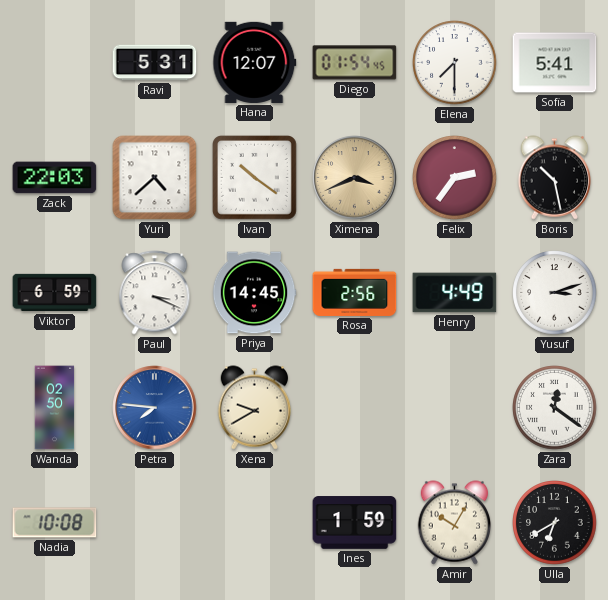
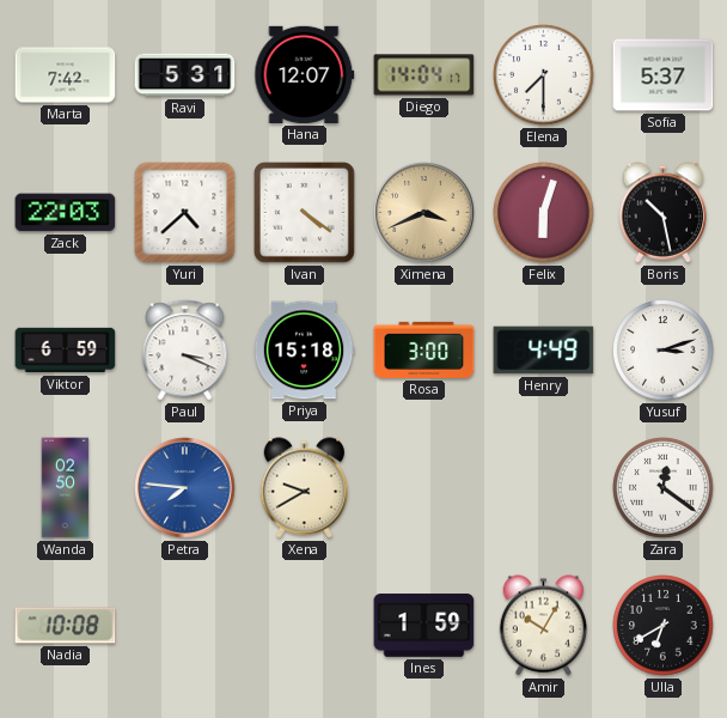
Marta: none -> 7:42 (66, 75)
Diego: 01:54 -> 14:04 (424, 75)
Sofia: 5:41 -> 5:37 (664, 75)
Ivan: 10:21 -> 4:21 (304, 212)
Felix: 2:36 -> 6:03 (544, 213)
Priya: 14:45 -> 15:18 (304, 351)
Rosa: 2:56 -> 3:00 (424, 349)
